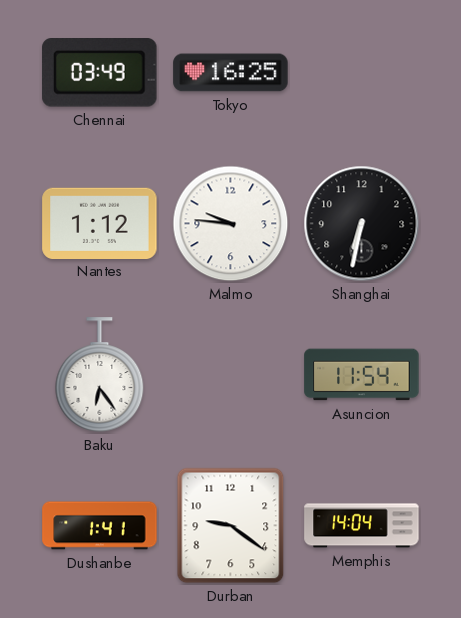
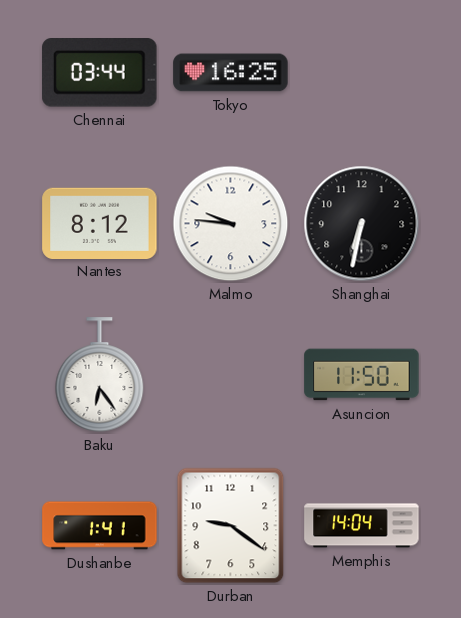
Chennai: 03:49 -> 03:44 (100, 73)
Nantes: 1:12 -> 8:12 (100, 223)
Asuncion: 11:54 -> 11:50 (362, 375)
